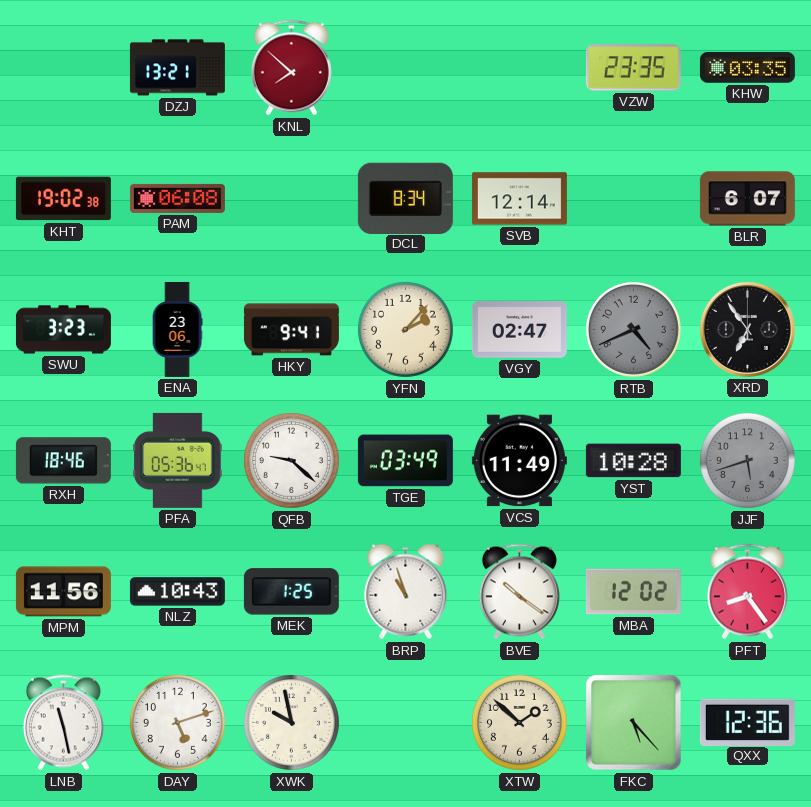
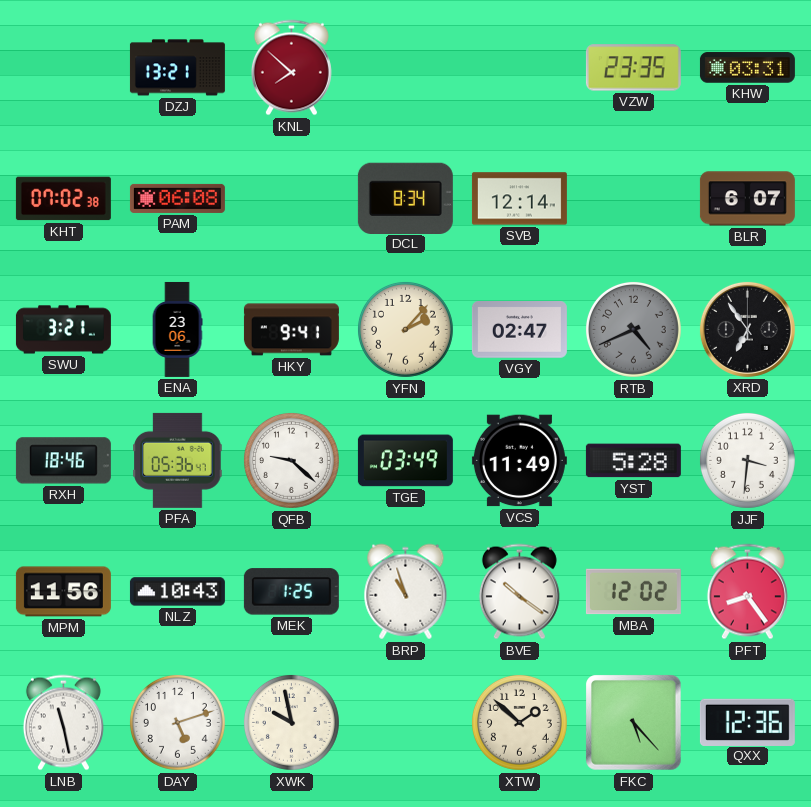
KHW: 03:35 -> 03:31 (747, 68)
KHT: 19:02 -> 07:02 (63, 199)
SWU: 3:23 -> 3:21 (63, 330)
YST: 10:28 -> 5:28 (633, 461)
JJF: 5:42 -> 3:31 (747, 460)
JJF dial: grey -> white (747, 460)
